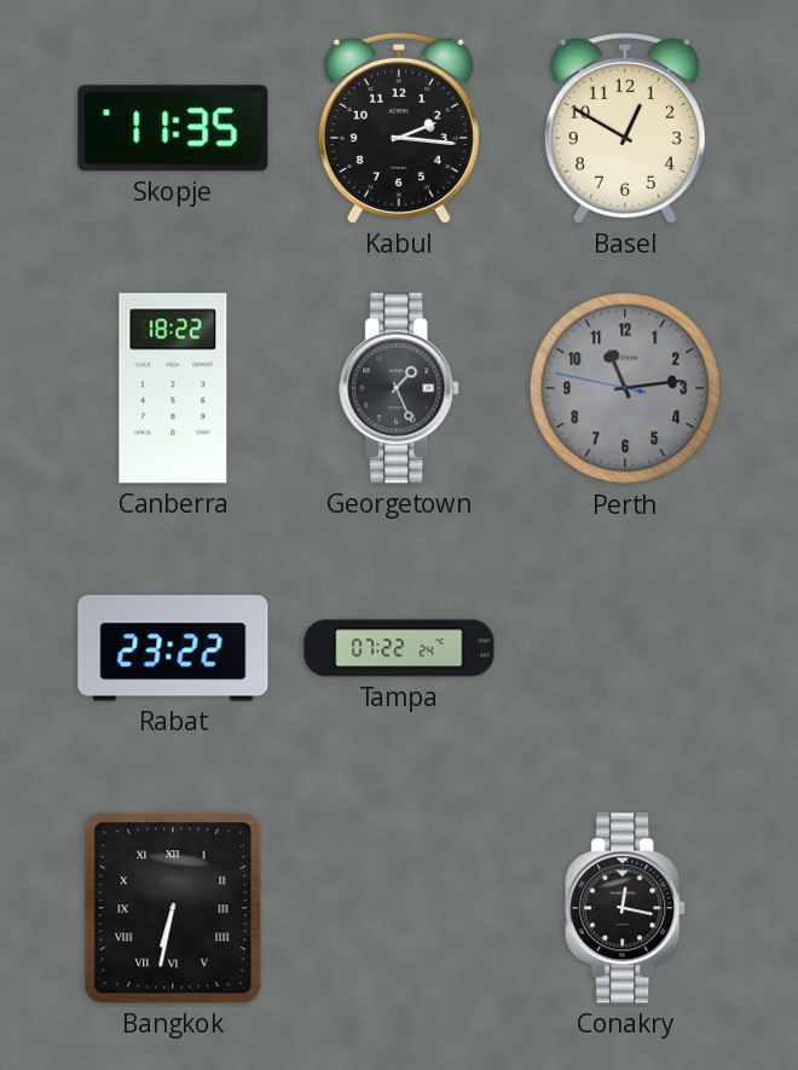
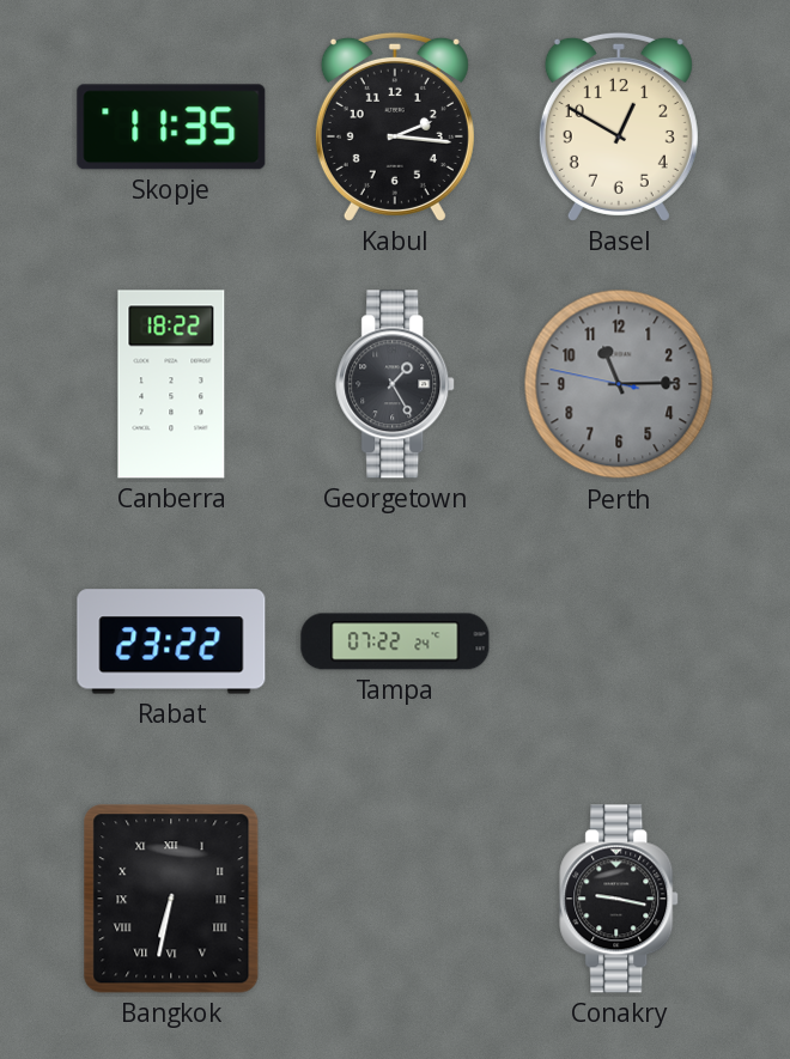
Georgetown: 1:26 -> 1:25 (396, 384)
Perth: 11:13 -> 11:14 (619, 384)
Conakry: 12:17 -> 9:17 (620, 899)
